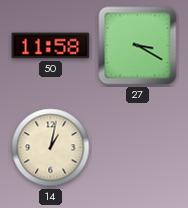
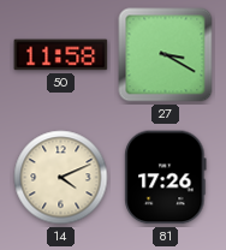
14: 1:02 -> 4:11 (61, 178)
81: none -> 17:26 (166, 178)
